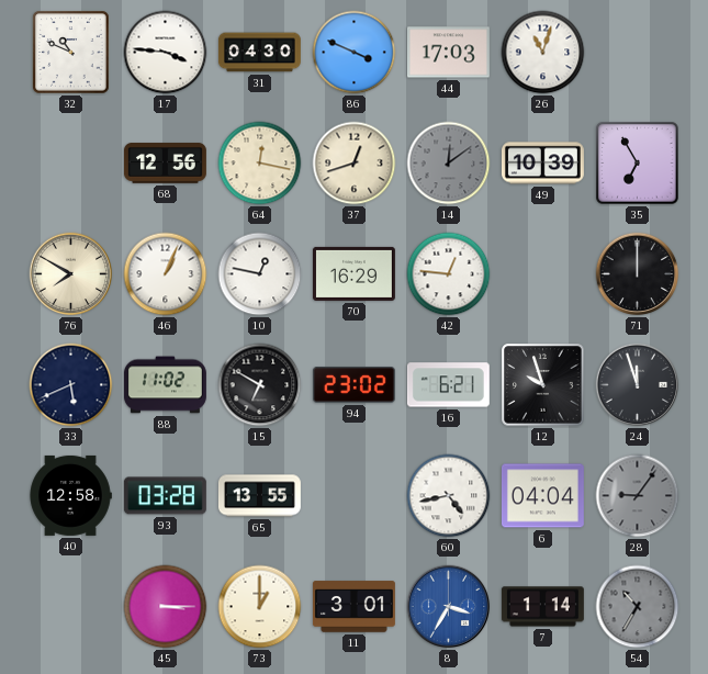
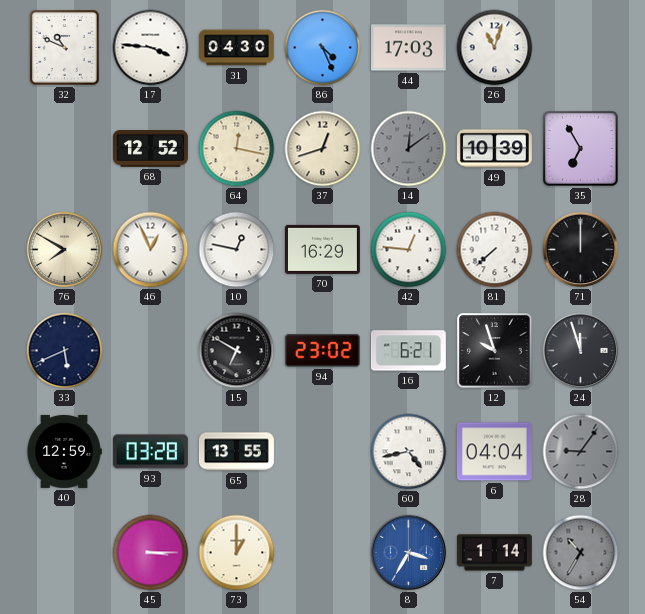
86: 3:49 -> 4:26 (323, 48)
68: 12:56 -> 12:52 (150, 149)
46: 1:04 -> 12:56 (151, 250)
81: none -> 7:38 (495, 250)
88: 11:02 -> none (165, 385)
40: 12:58 -> 12:59 (64, 451)
11: 3:01 -> none (353, 607)
